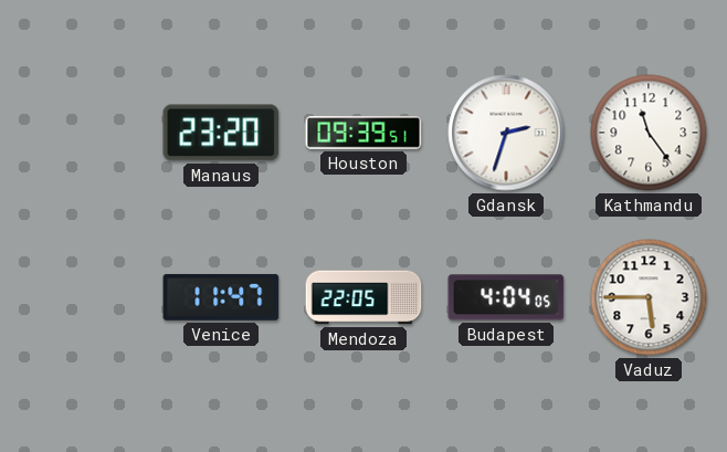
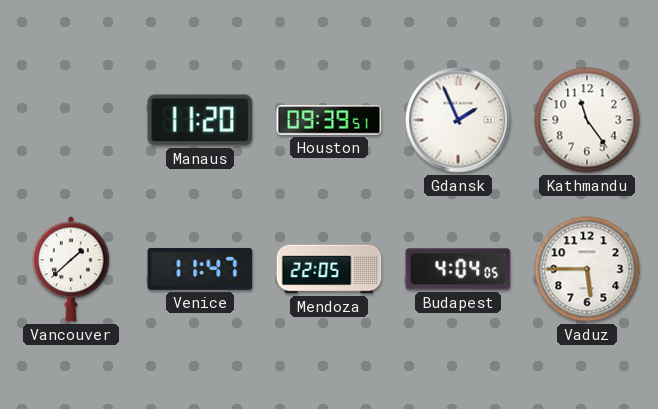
Manaus: 23:20 -> 11:20 (200, 120)
Gdansk: 2:33 -> 1:56 (458, 120)
Vancouver: none -> 1:38 (71, 269)
